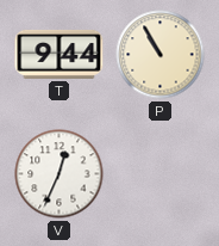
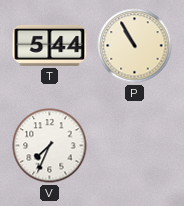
T: 9:44 -> 5:44 (50, 45)
V: 12:34 -> 7:34 (50, 146)
